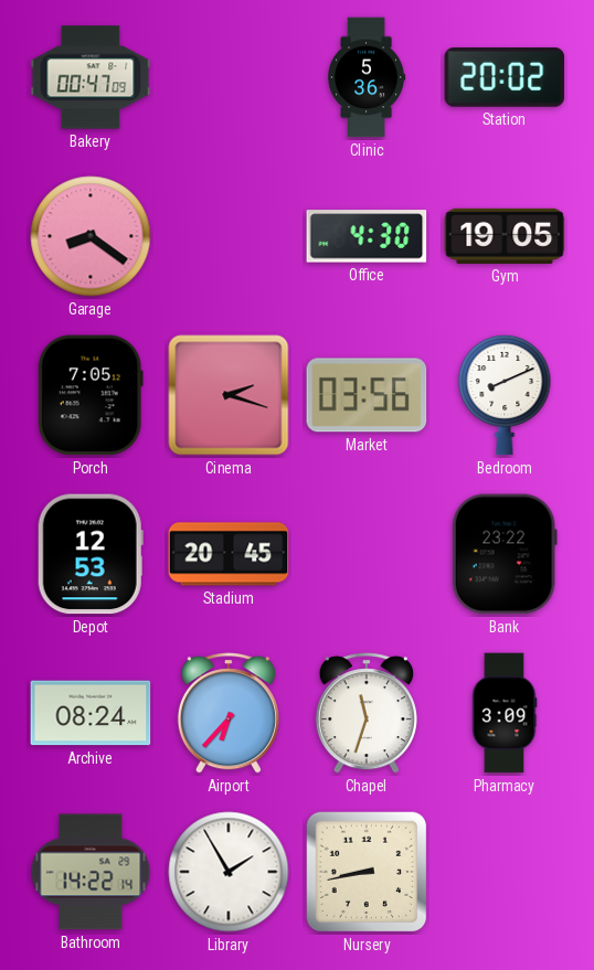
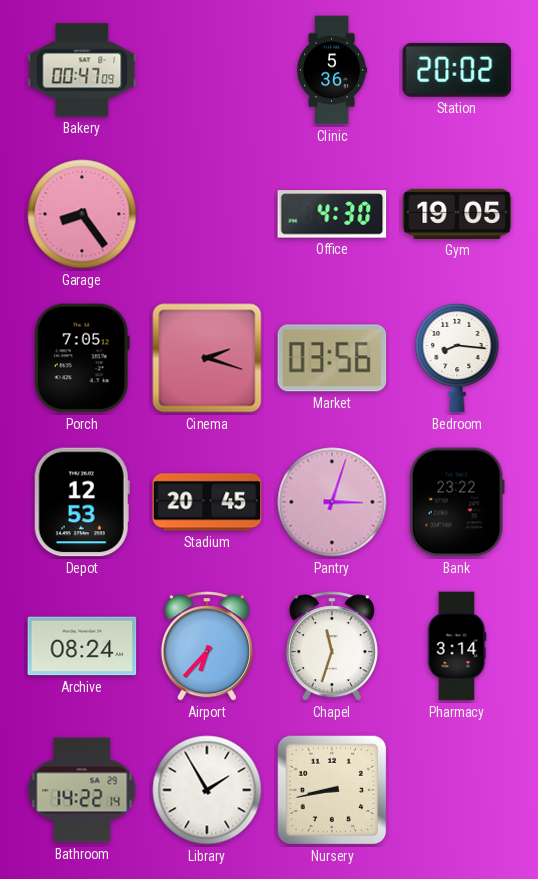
Garage: 8:21 -> 8:24 (82, 214)
Bedroom: 8:11 -> 8:16 (457, 358)
Pantry: none -> 3:03 (332, 502)
Pharmacy: 3:09 -> 3:14 (457, 646)
